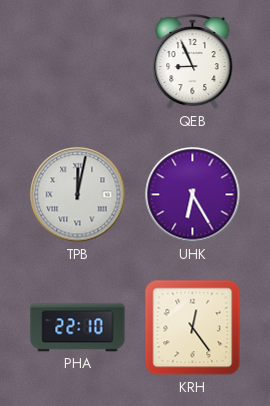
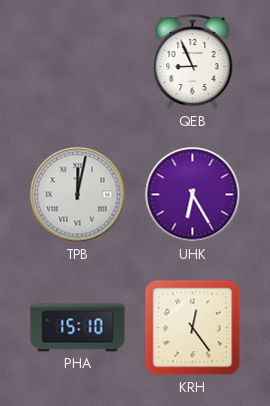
PHA: 22:10 -> 15:10 (78, 328)
